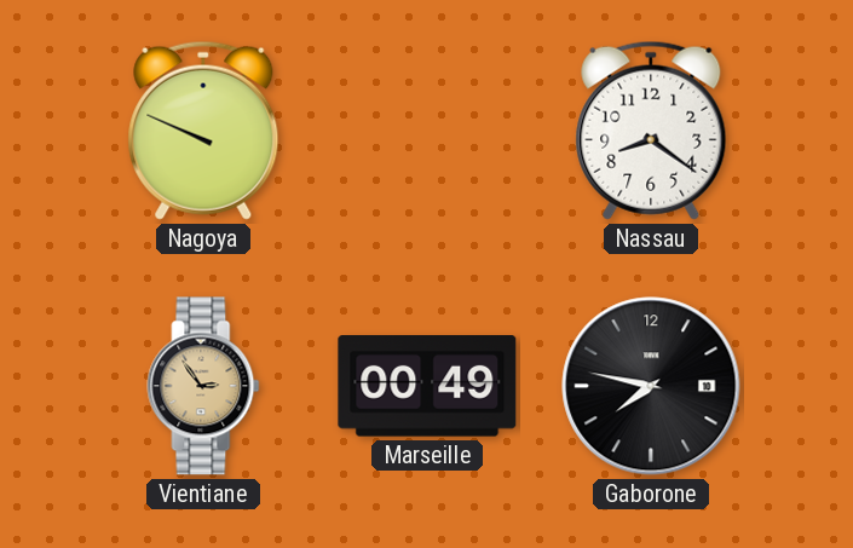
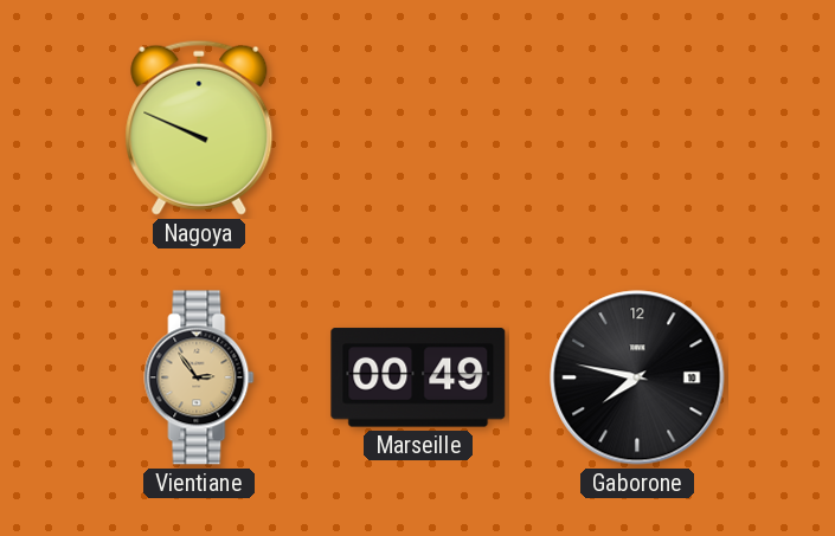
Nassau: 8:21 -> none (651, 131)
